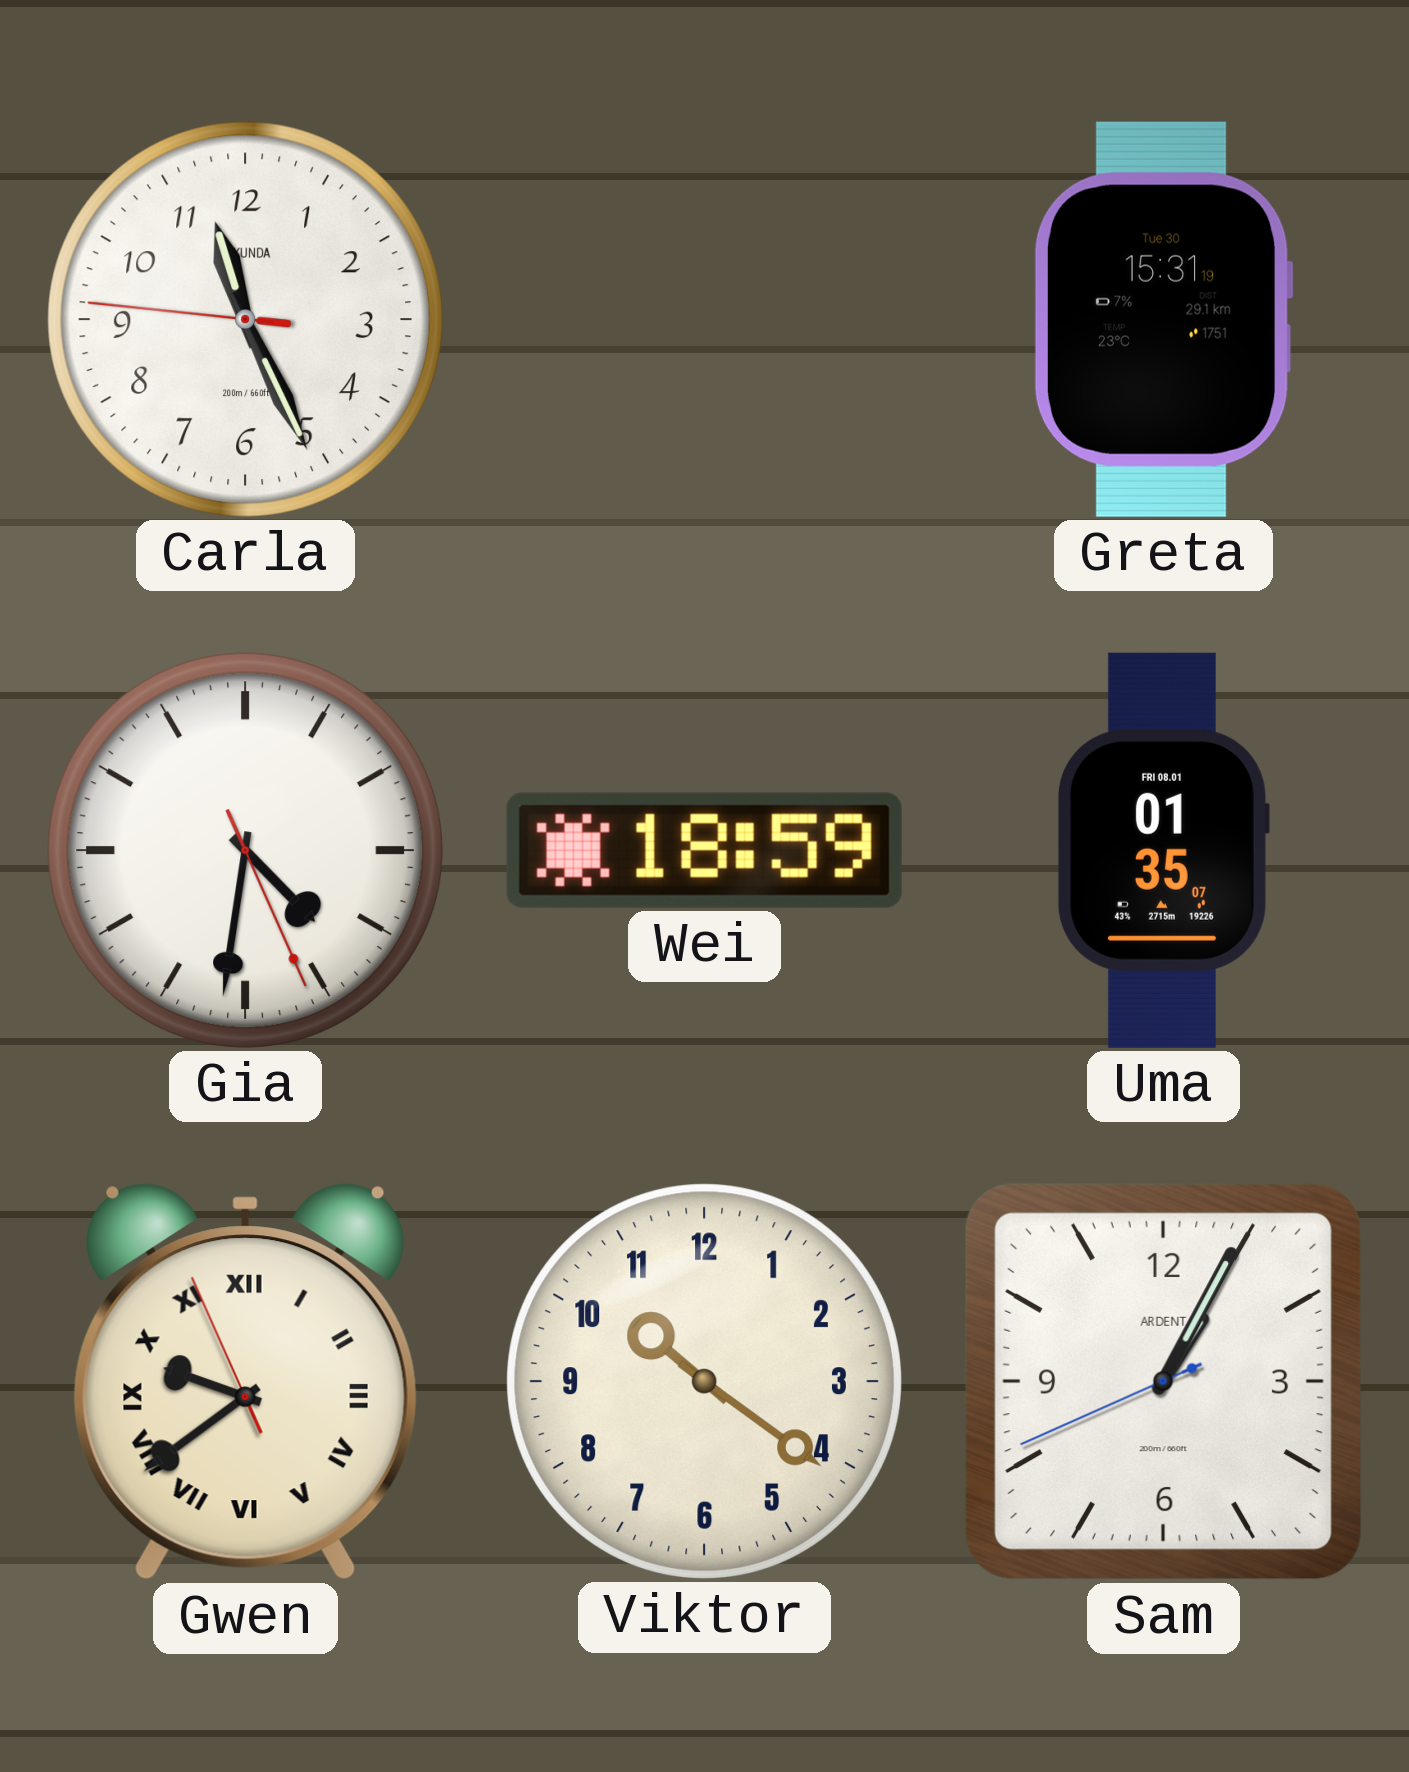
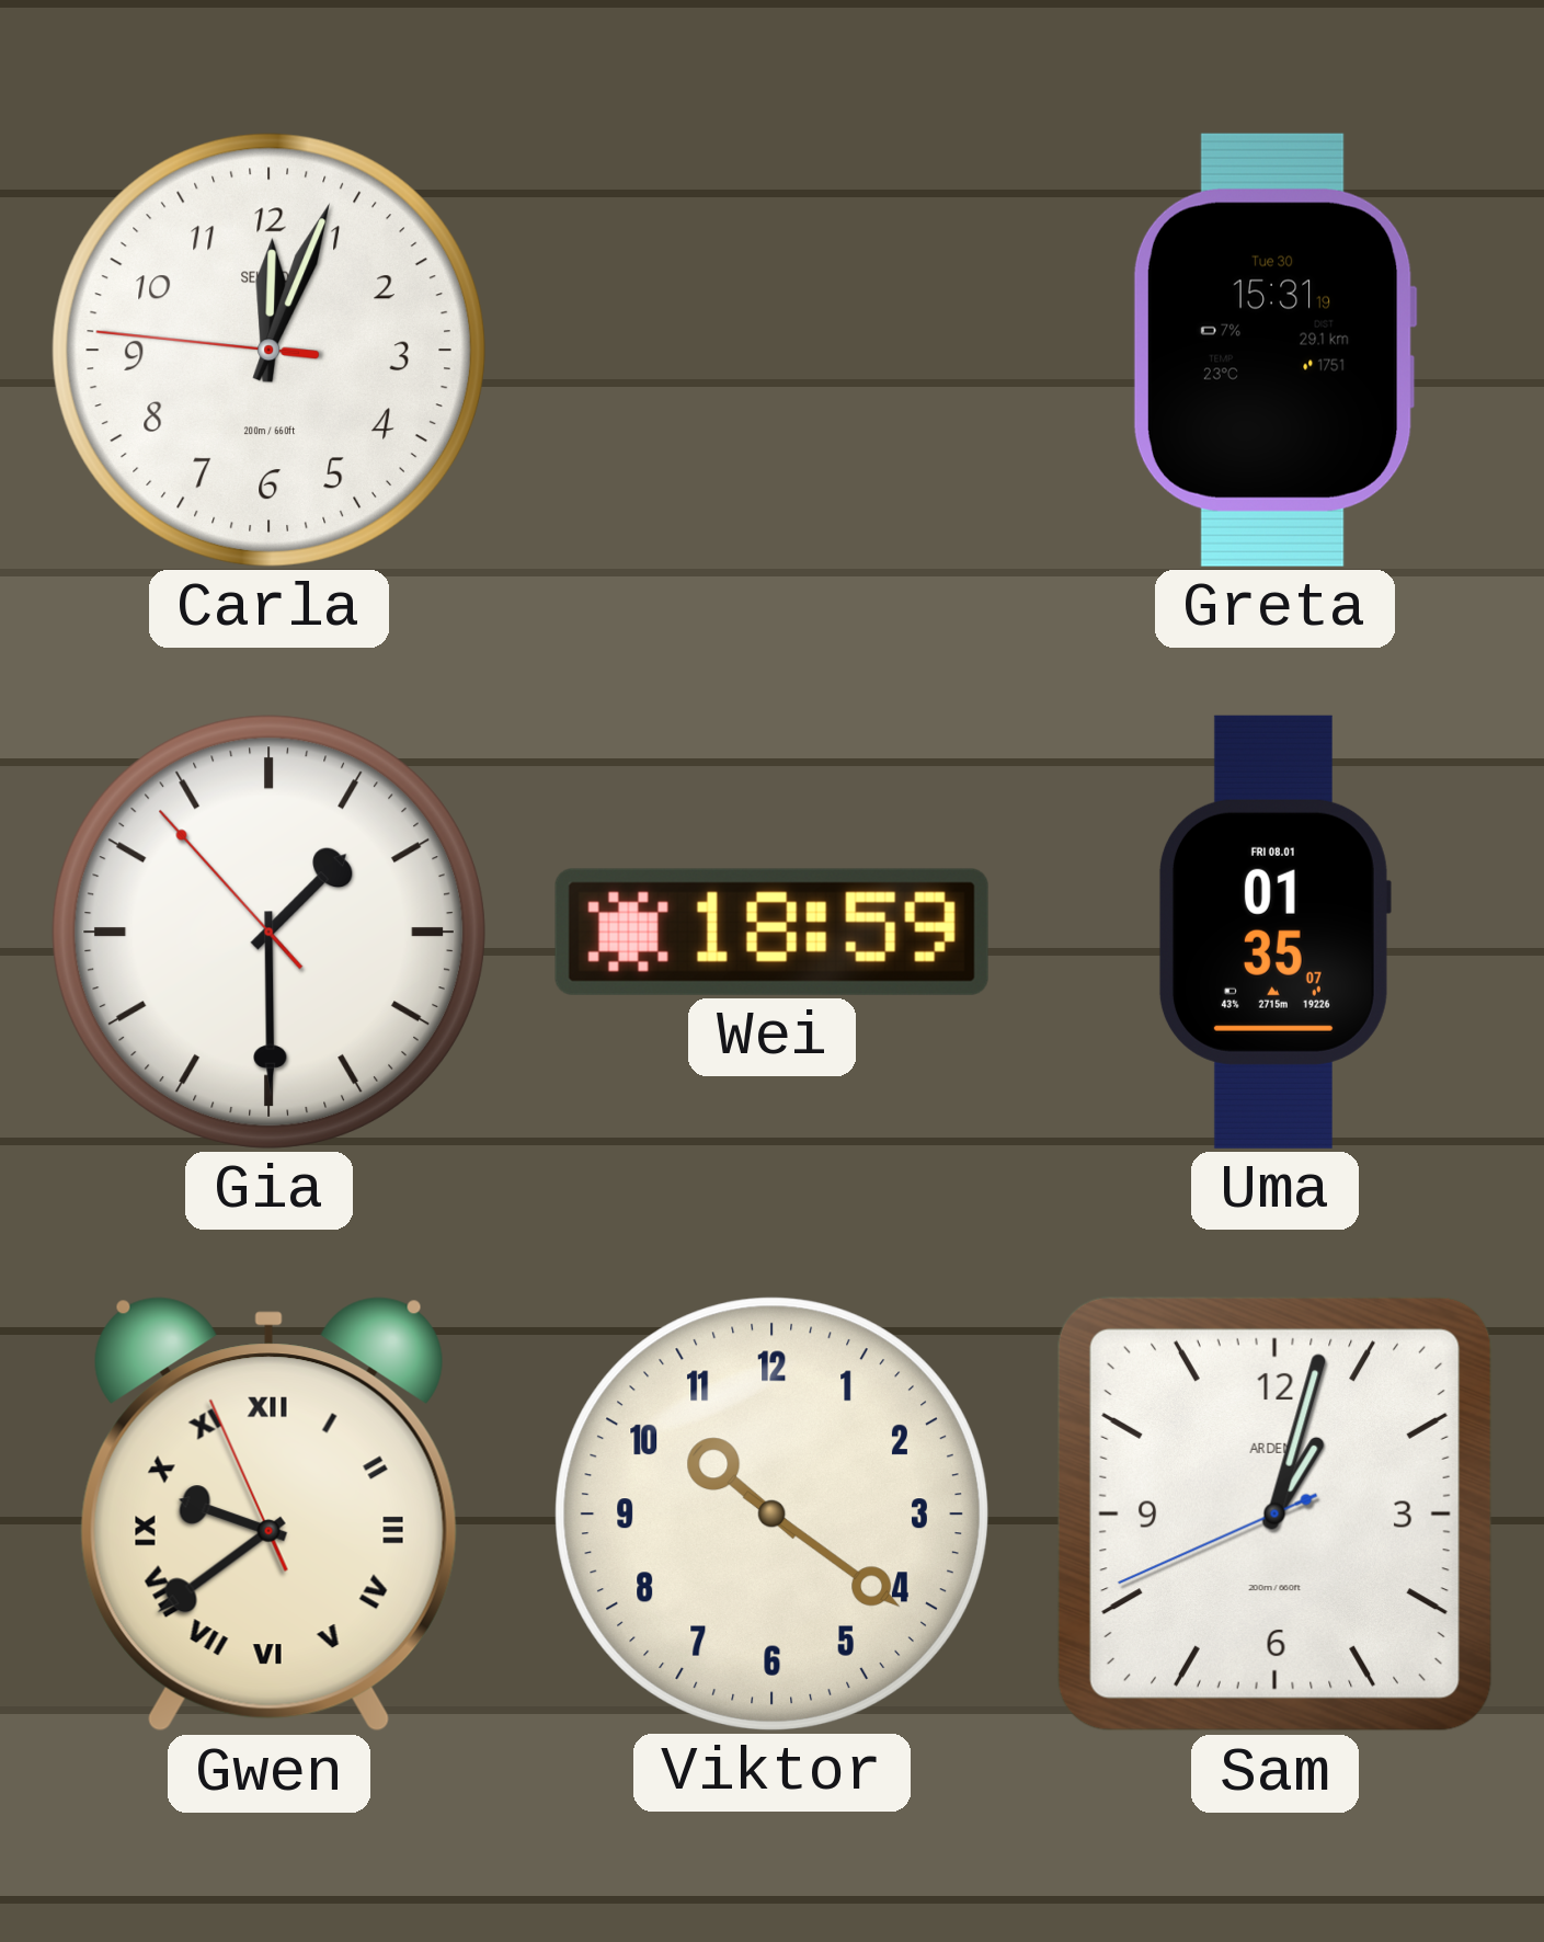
Carla: 11:25 -> 12:03 (268, 350)
Gia: 4:31 -> 1:29 (268, 932)
Sam: 1:04 -> 1:02 (1274, 1513)
